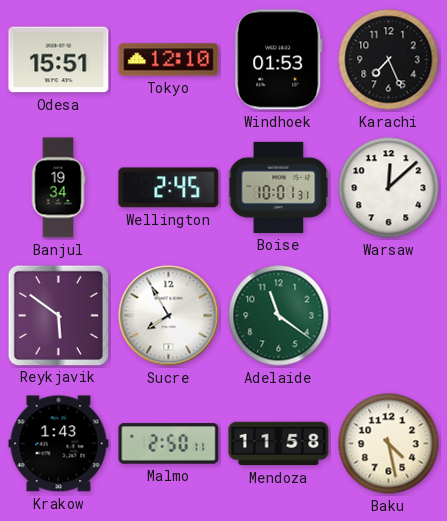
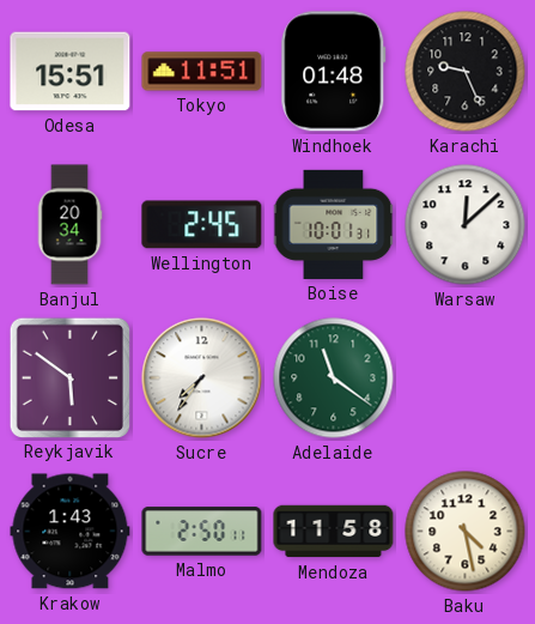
Tokyo: 12:10 -> 11:51 (202, 72)
Windhoek: 01:53 -> 01:48 (334, 72)
Karachi: 7:26 -> 9:26 (466, 72)
Banjul: 19:34 -> 20:34 (69, 225)
Sucre: 7:55 -> 7:36 (202, 378)
